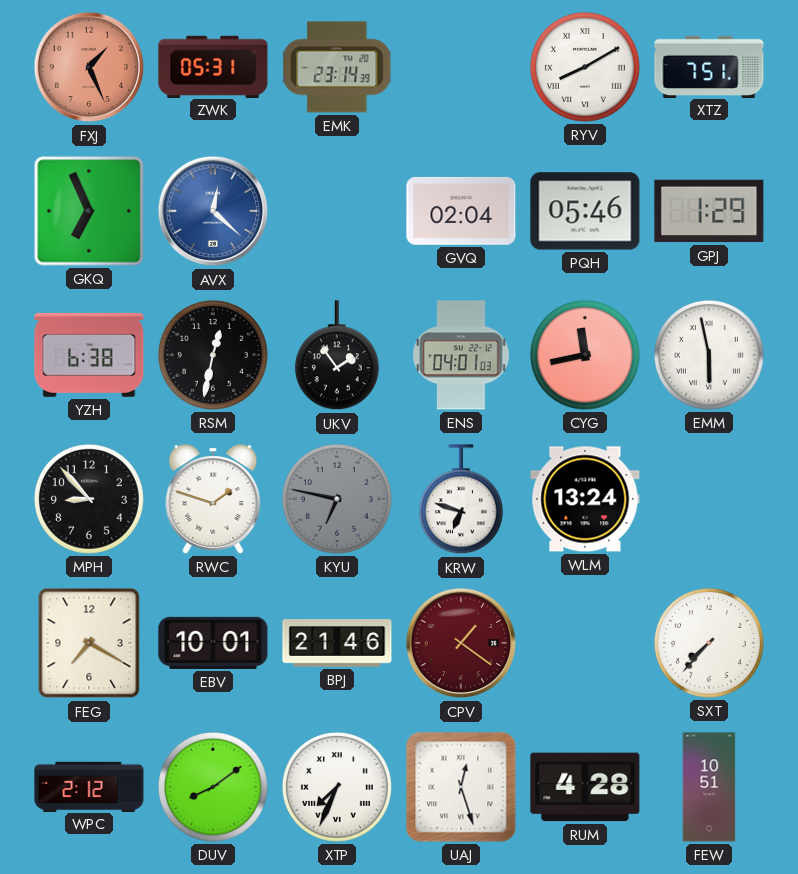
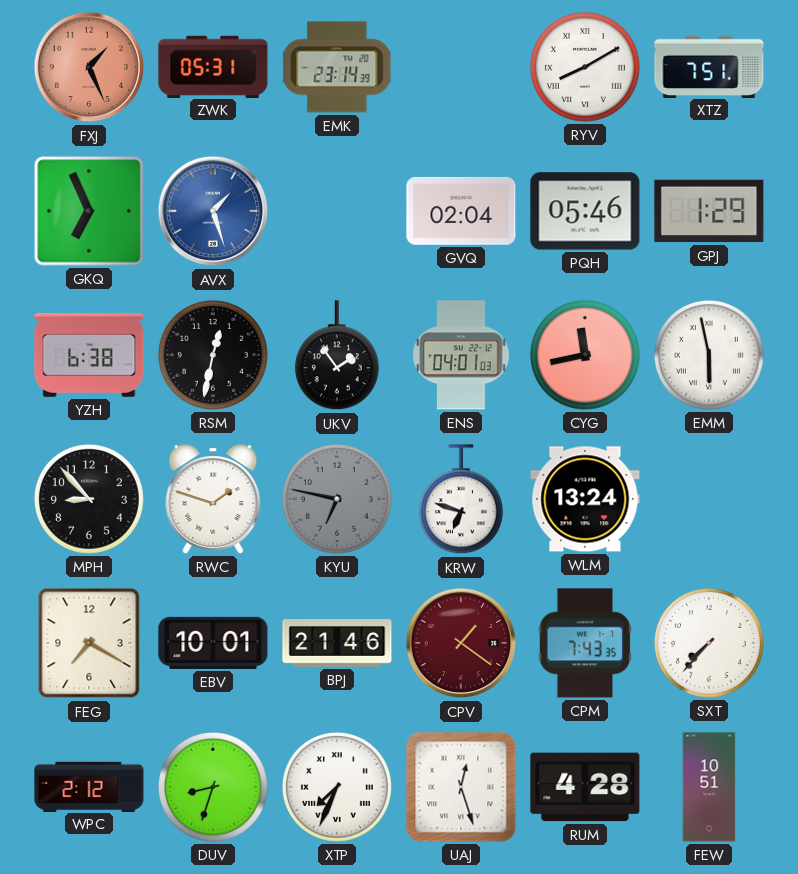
AVX: 12:22 -> 1:27 (213, 211)
CPM: none -> 7:43 (585, 643)
DUV: 8:09 -> 8:33 (213, 787)
